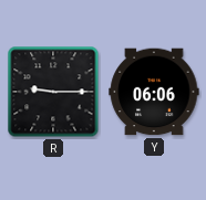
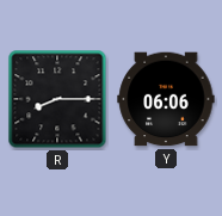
R: 9:15 -> 8:15 (57, 99)
